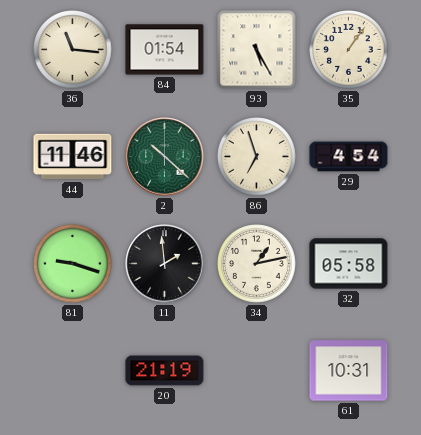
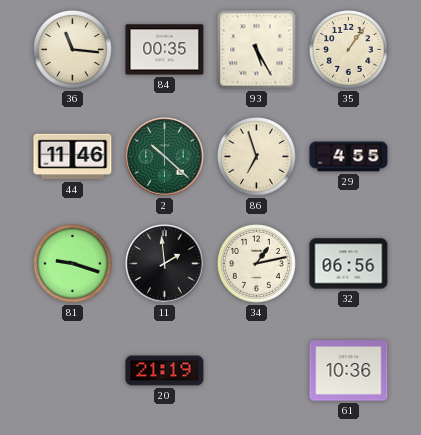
84: 01:54 -> 00:35 (165, 50)
29: 4:54 -> 4:55 (349, 157)
32: 05:58 -> 06:56 (349, 264)
61: 10:31 -> 10:36 (349, 371)
